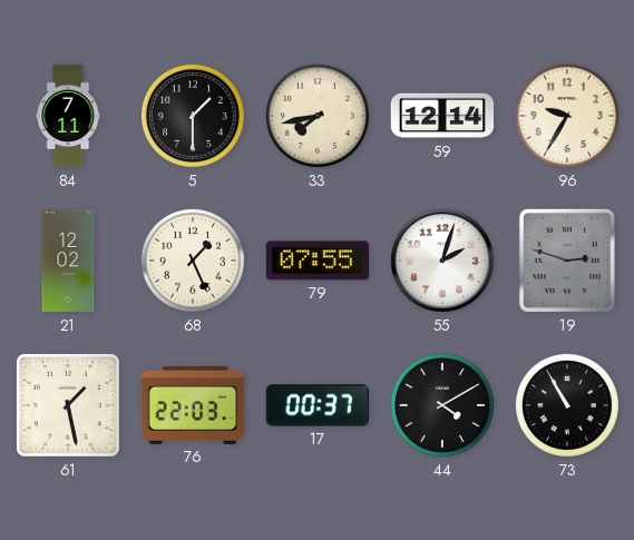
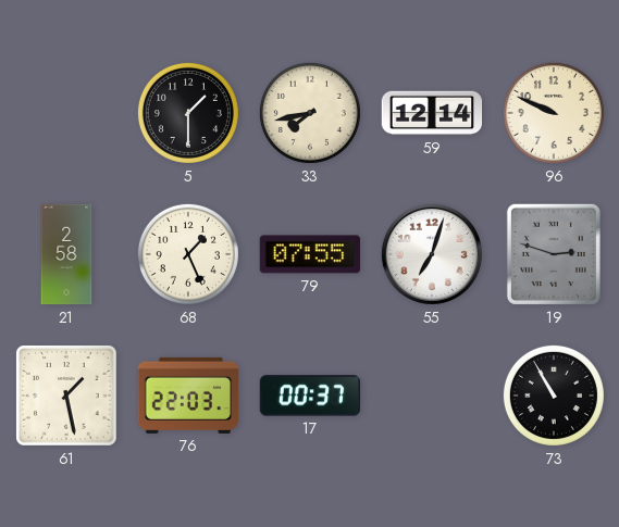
84: 7:11 -> none (68, 116)
96: 9:35 -> 9:49 (554, 113)
21: 12:02 -> 2:58 (66, 254)
55: 2:03 -> 7:03 (432, 254)
44: 4:10 -> none (442, 405)
